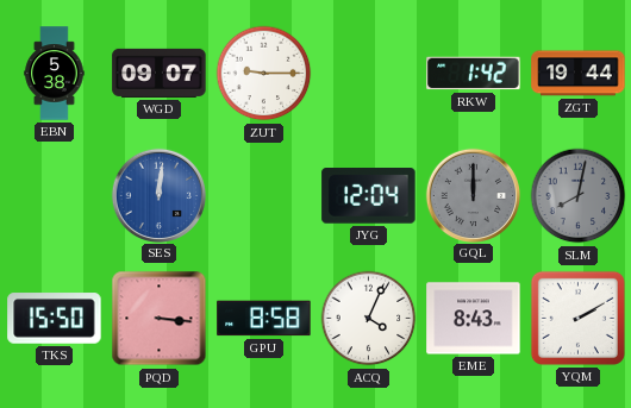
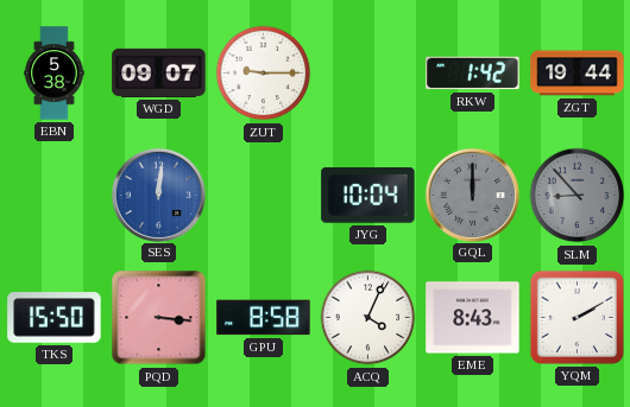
JYG: 12:04 -> 10:04 (368, 196)
SLM: 8:02 -> 8:53 (578, 196)
